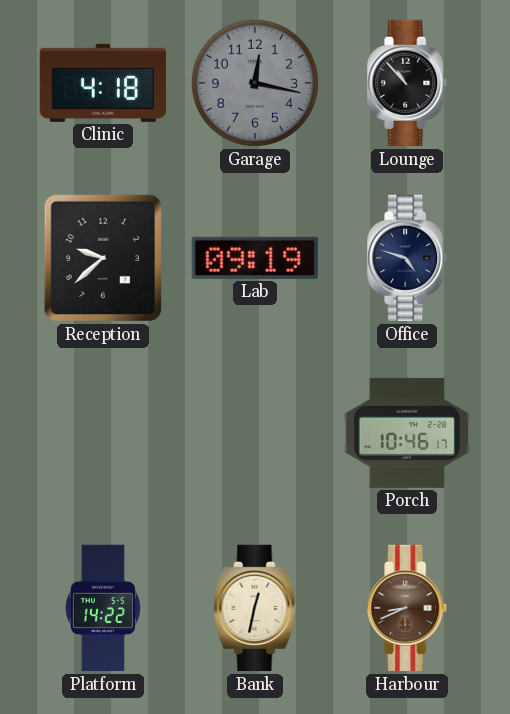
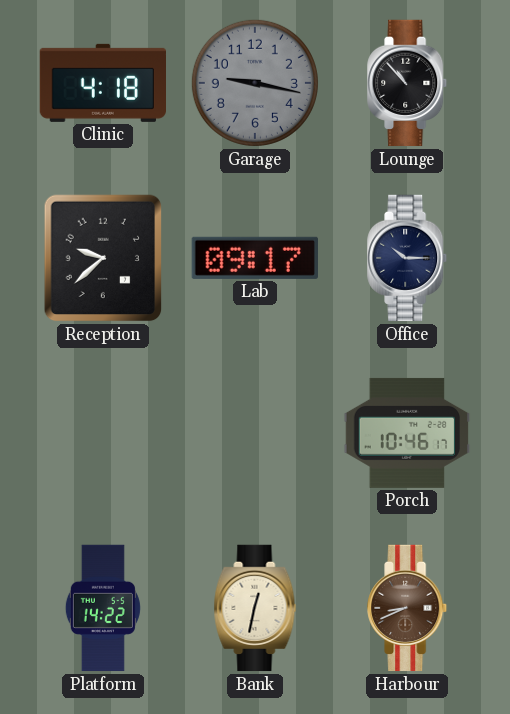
Garage: 12:17 -> 9:17 (255, 83)
Lab: 09:19 -> 09:17 (255, 258)
Office: 4:48 -> 10:15 (408, 258)
